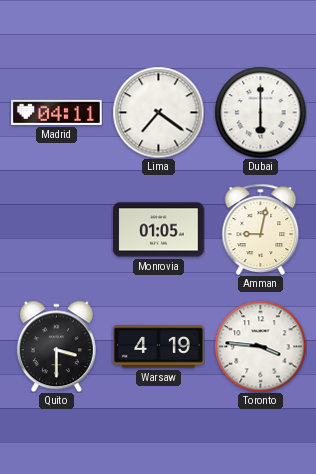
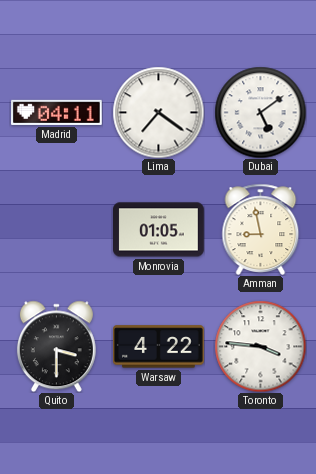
Dubai: 6:00 -> 5:09 (260, 112)
Amman: 9:02 -> 8:58 (261, 229)
Warsaw: 4:19 -> 4:22 (159, 347)
